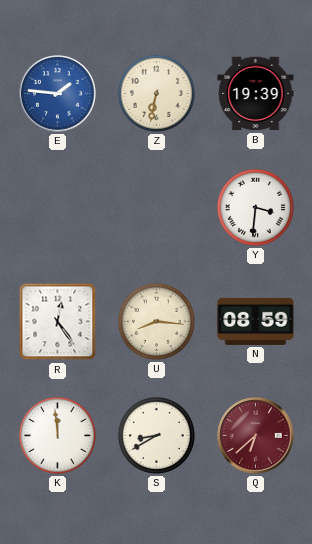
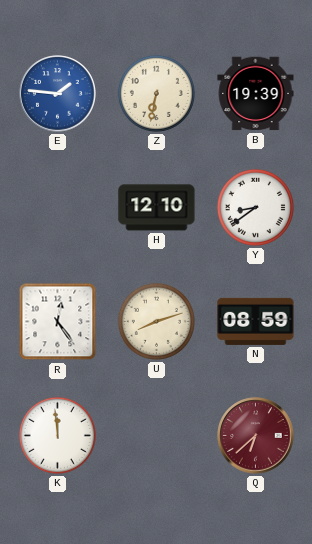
H: none -> 12:10 (157, 208)
Y: 3:31 -> 8:39 (255, 207)
U: 8:16 -> 8:12 (156, 321)
S: 8:40 -> none (156, 435)
